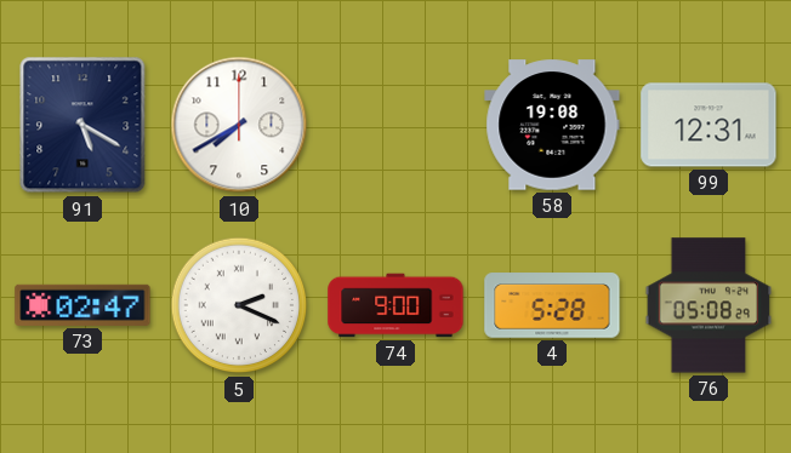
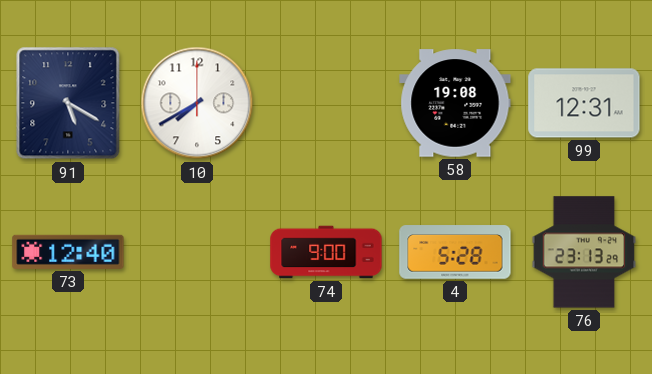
73: 02:47 -> 12:40 (68, 252)
5: 2:19 -> none (239, 305)
76: 05:08 -> 23:13 (584, 252)
